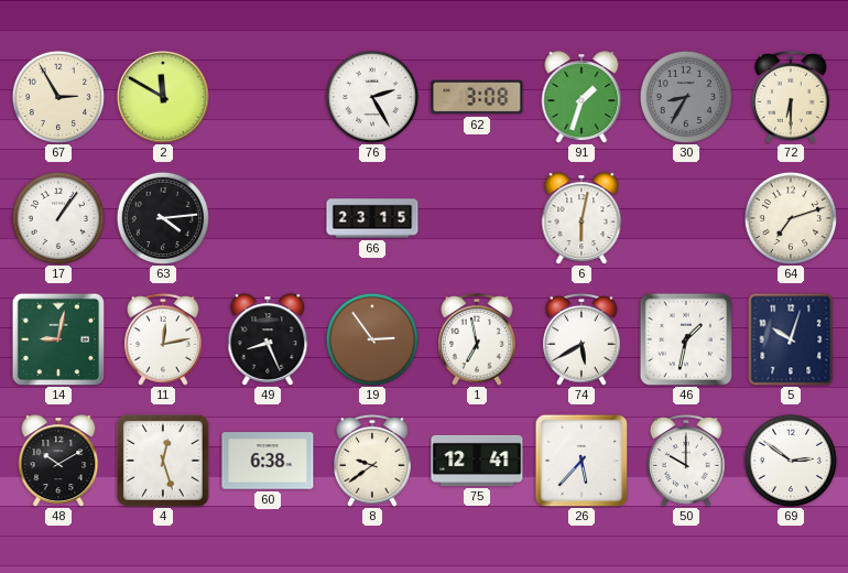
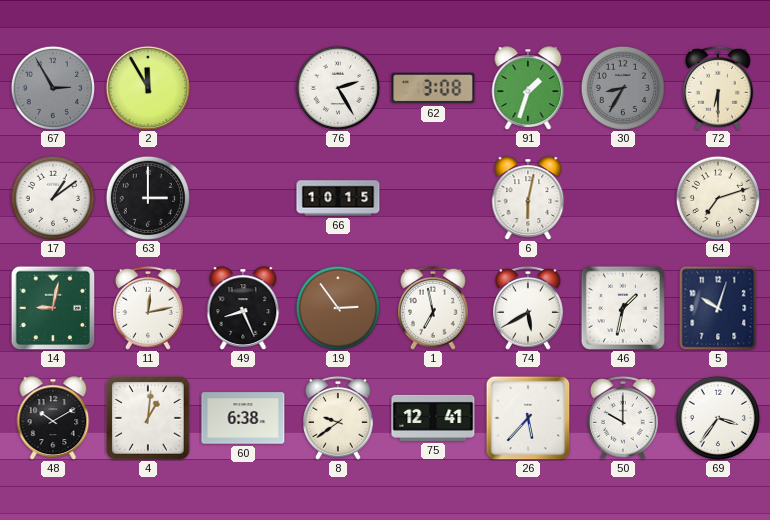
67 dial: cream -> grey (52, 87)
2: 11:50 -> 11:55 (148, 88)
17: 1:06 -> 1:09 (52, 197)
63: 4:14 -> 3:00 (147, 197)
66: 23:15 -> 10:15 (338, 198)
4: 12:27 -> 1:01 (148, 418)
69: 2:51 -> 3:36 (717, 417)
